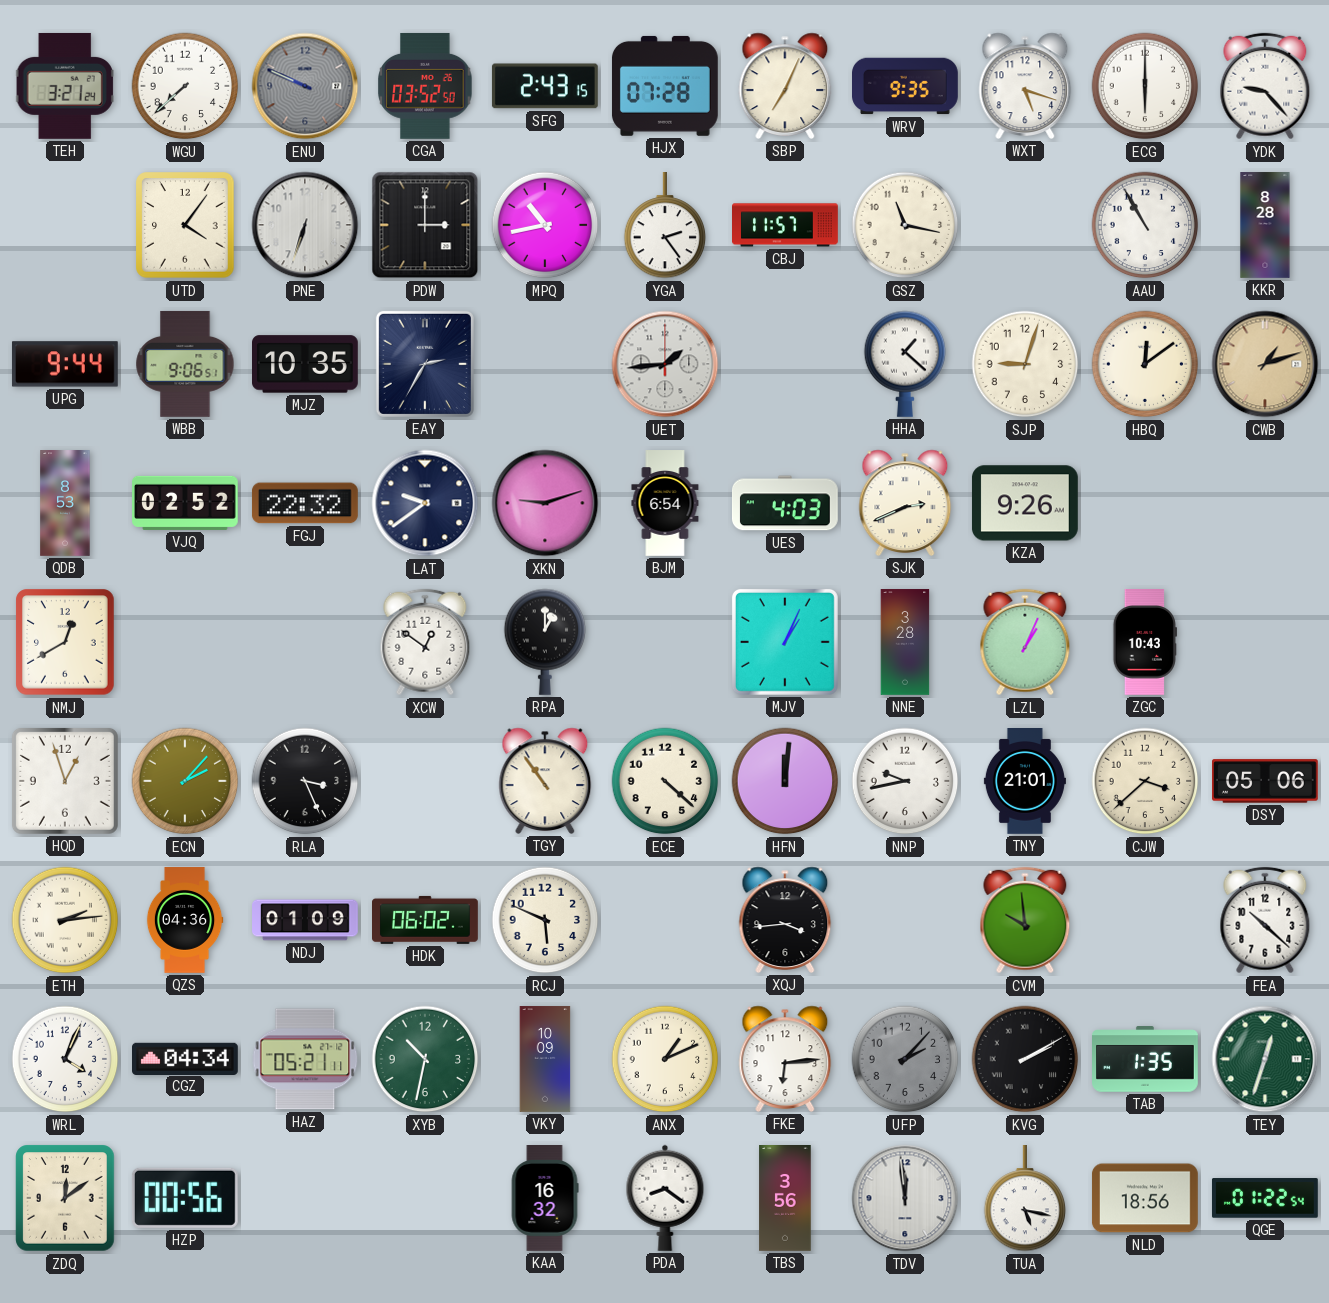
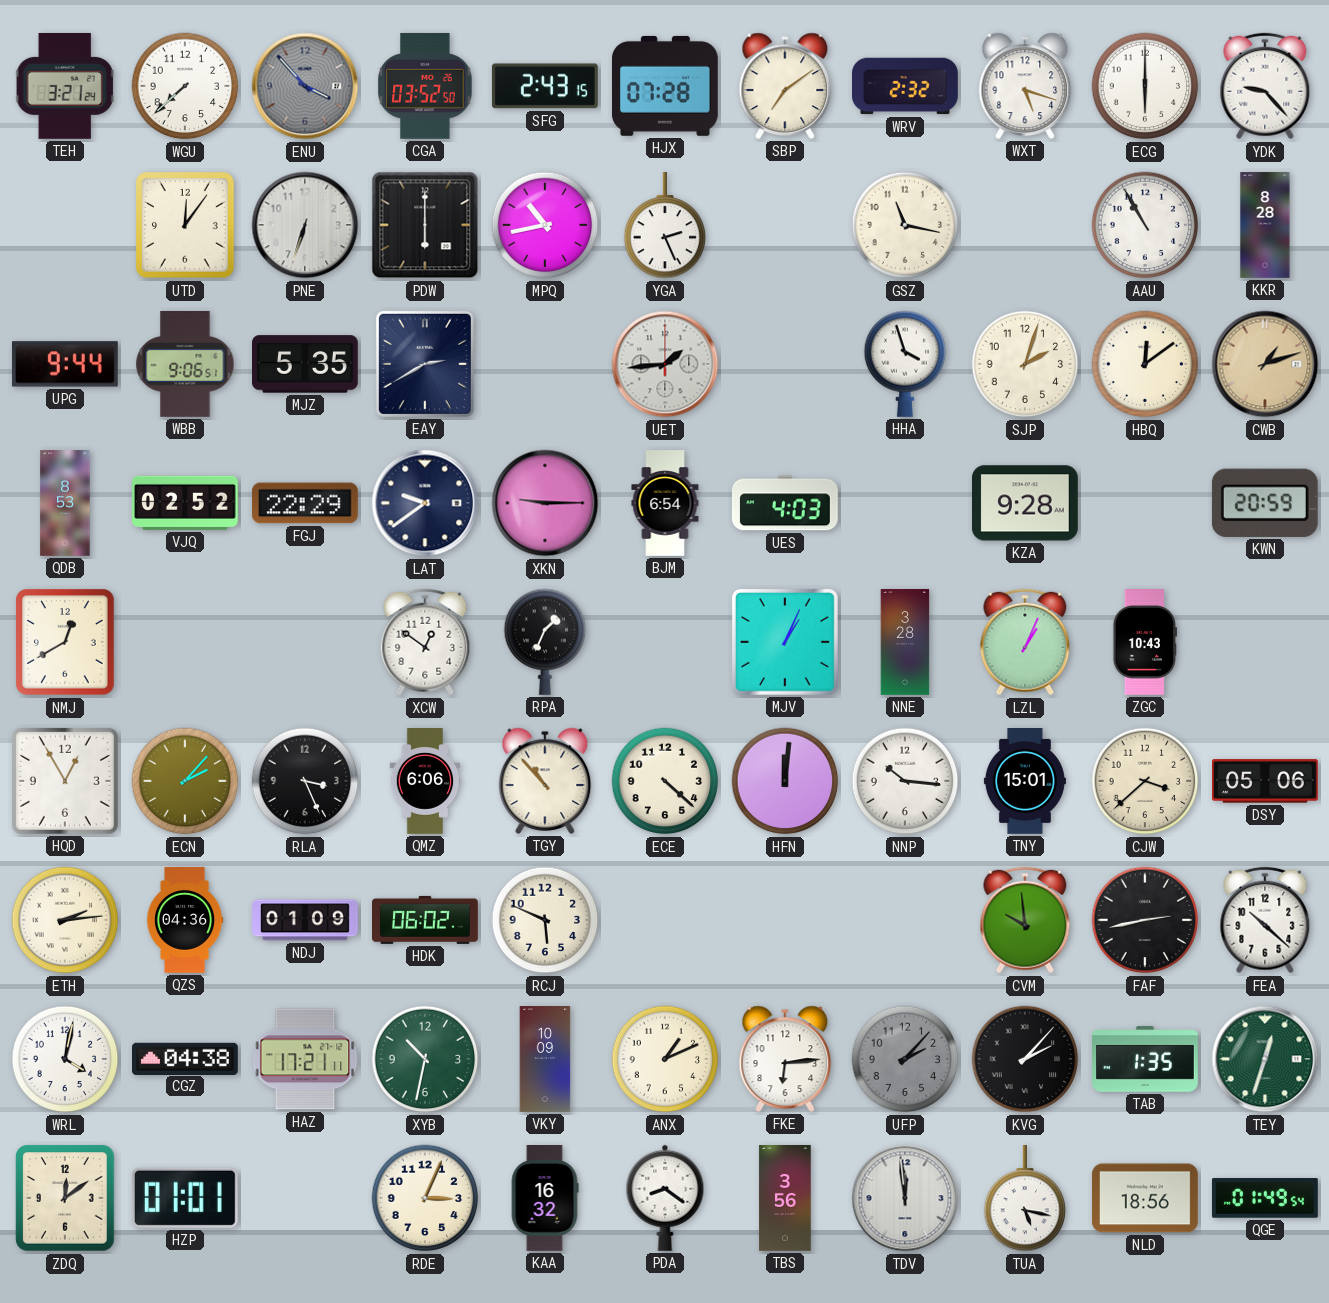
ENU: 9:49 -> 3:53 (305, 86)
SBP: 7:04 -> 7:09 (785, 86)
WRV: 9:35 -> 2:32 (906, 86)
UTD: 4:06 -> 12:06 (185, 225)
PDW: 3:00 -> 6:00 (425, 225)
YGA: 2:24 -> 2:26 (665, 226)
CBJ: 11:57 -> none (786, 225)
MJZ: 10:35 -> 5:35 (306, 364)
EAY: 2:35 -> 2:40 (425, 364)
HHA: 1:22 -> 3:57 (905, 364)
SJP: 9:03 -> 2:03 (1025, 364)
FGJ: 22:32 -> 22:29 (305, 503)
XKN: 9:12 -> 9:15 (545, 503)
SJK: 2:41 -> none (905, 503)
KZA: 9:26 -> 9:28 (1025, 503)
KWN: none -> 20:59 (1265, 503)
RPA: 1:00 -> 1:34 (545, 642)
HQD: 12:57 -> 12:55 (65, 781)
QMZ: none -> 6:06 (425, 781)
TGY: 10:54 -> 10:53 (545, 781)
NNP: 9:43 -> 10:16 (905, 781)
TNY: 21:01 -> 15:01 (1025, 782)
XQJ: 3:44 -> none (785, 920)
FAF: none -> 2:43 (1145, 920)
WRL: 4:04 -> 4:02 (65, 1059)
CGZ: 04:34 -> 04:38 (186, 1058)
HAZ: 05:21 -> 17:21 (305, 1059)
KVG: 2:10 -> 2:07 (1025, 1059)
HZP: 00:56 -> 01:01 (185, 1198)
RDE: none -> 3:04 (425, 1198)
QGE: 01:22 -> 01:49 (1265, 1198)
